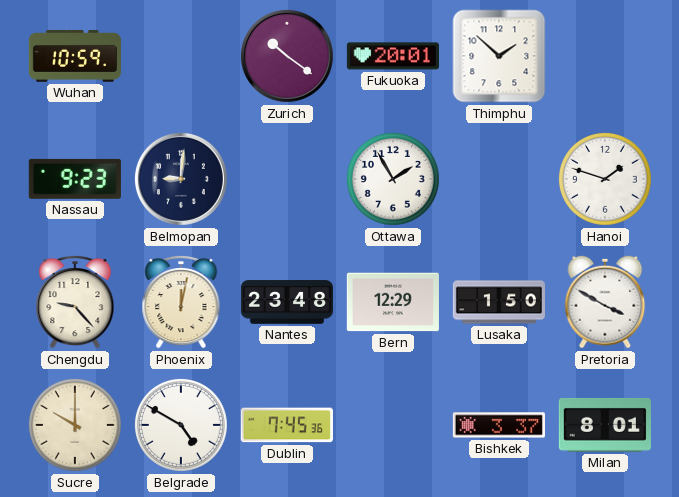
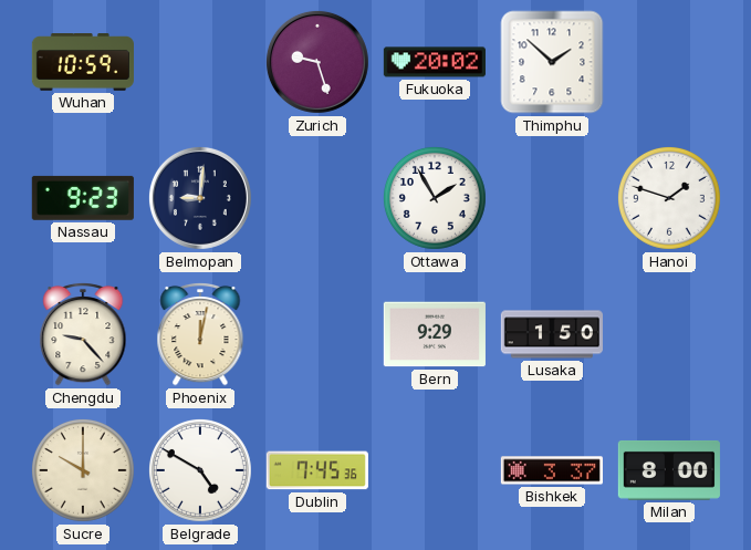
Zurich: 10:21 -> 9:27 (317, 62)
Fukuoka: 20:01 -> 20:02 (435, 62)
Nantes: 23:48 -> none (286, 302)
Bern: 12:29 -> 9:29 (435, 334)
Pretoria: 3:50 -> none (605, 302)
Milan: 8:01 -> 8:00 (669, 470)
